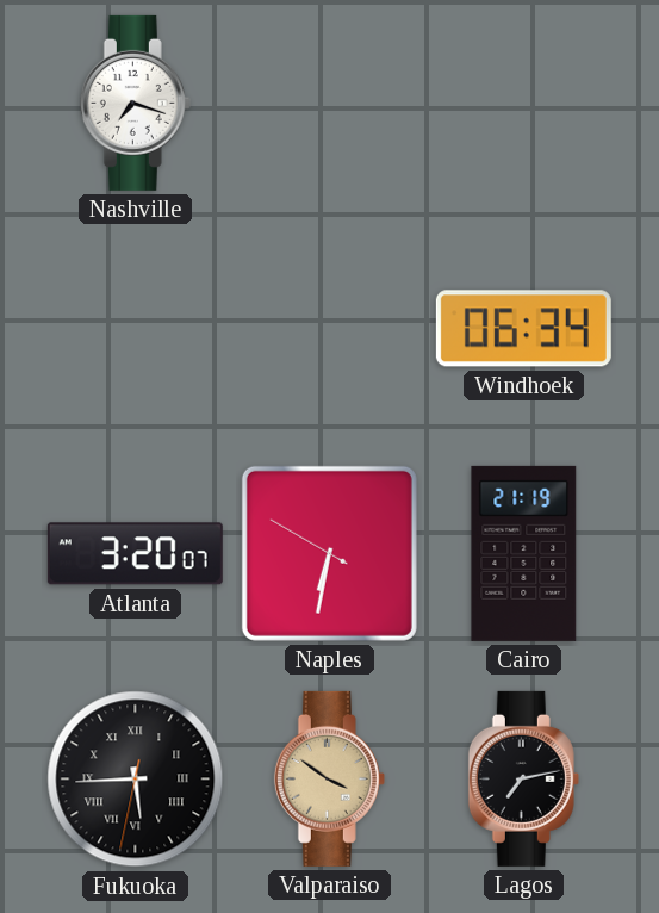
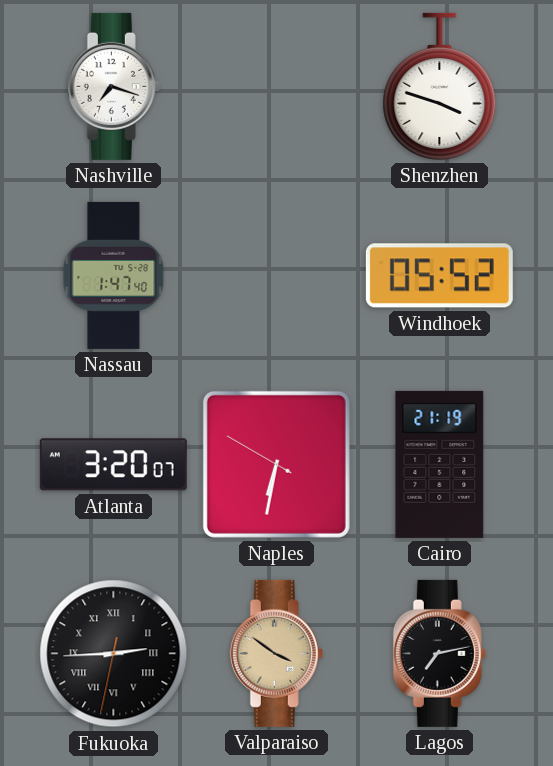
Shenzhen: none -> 3:48 (440, 86)
Nassau: none -> 1:47 (114, 275)
Windhoek: 06:34 -> 05:52 (439, 276)
Fukuoka: 5:44 -> 2:44 (114, 654)
